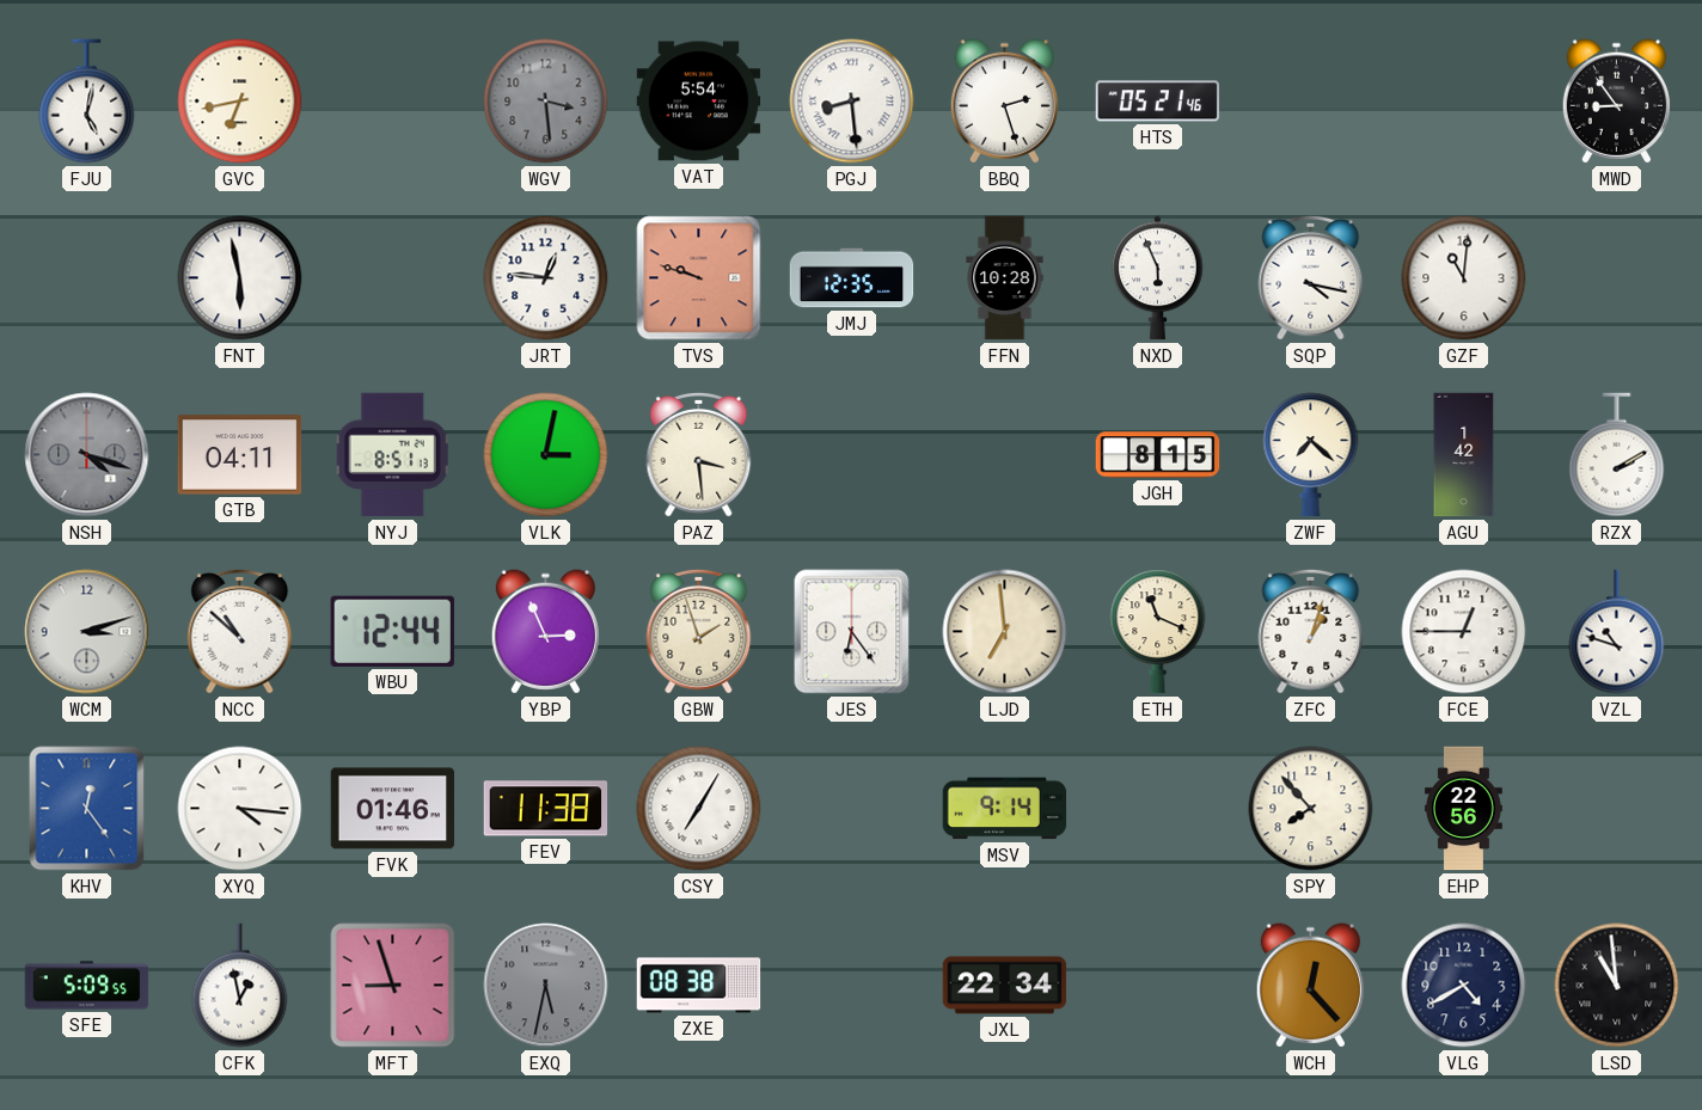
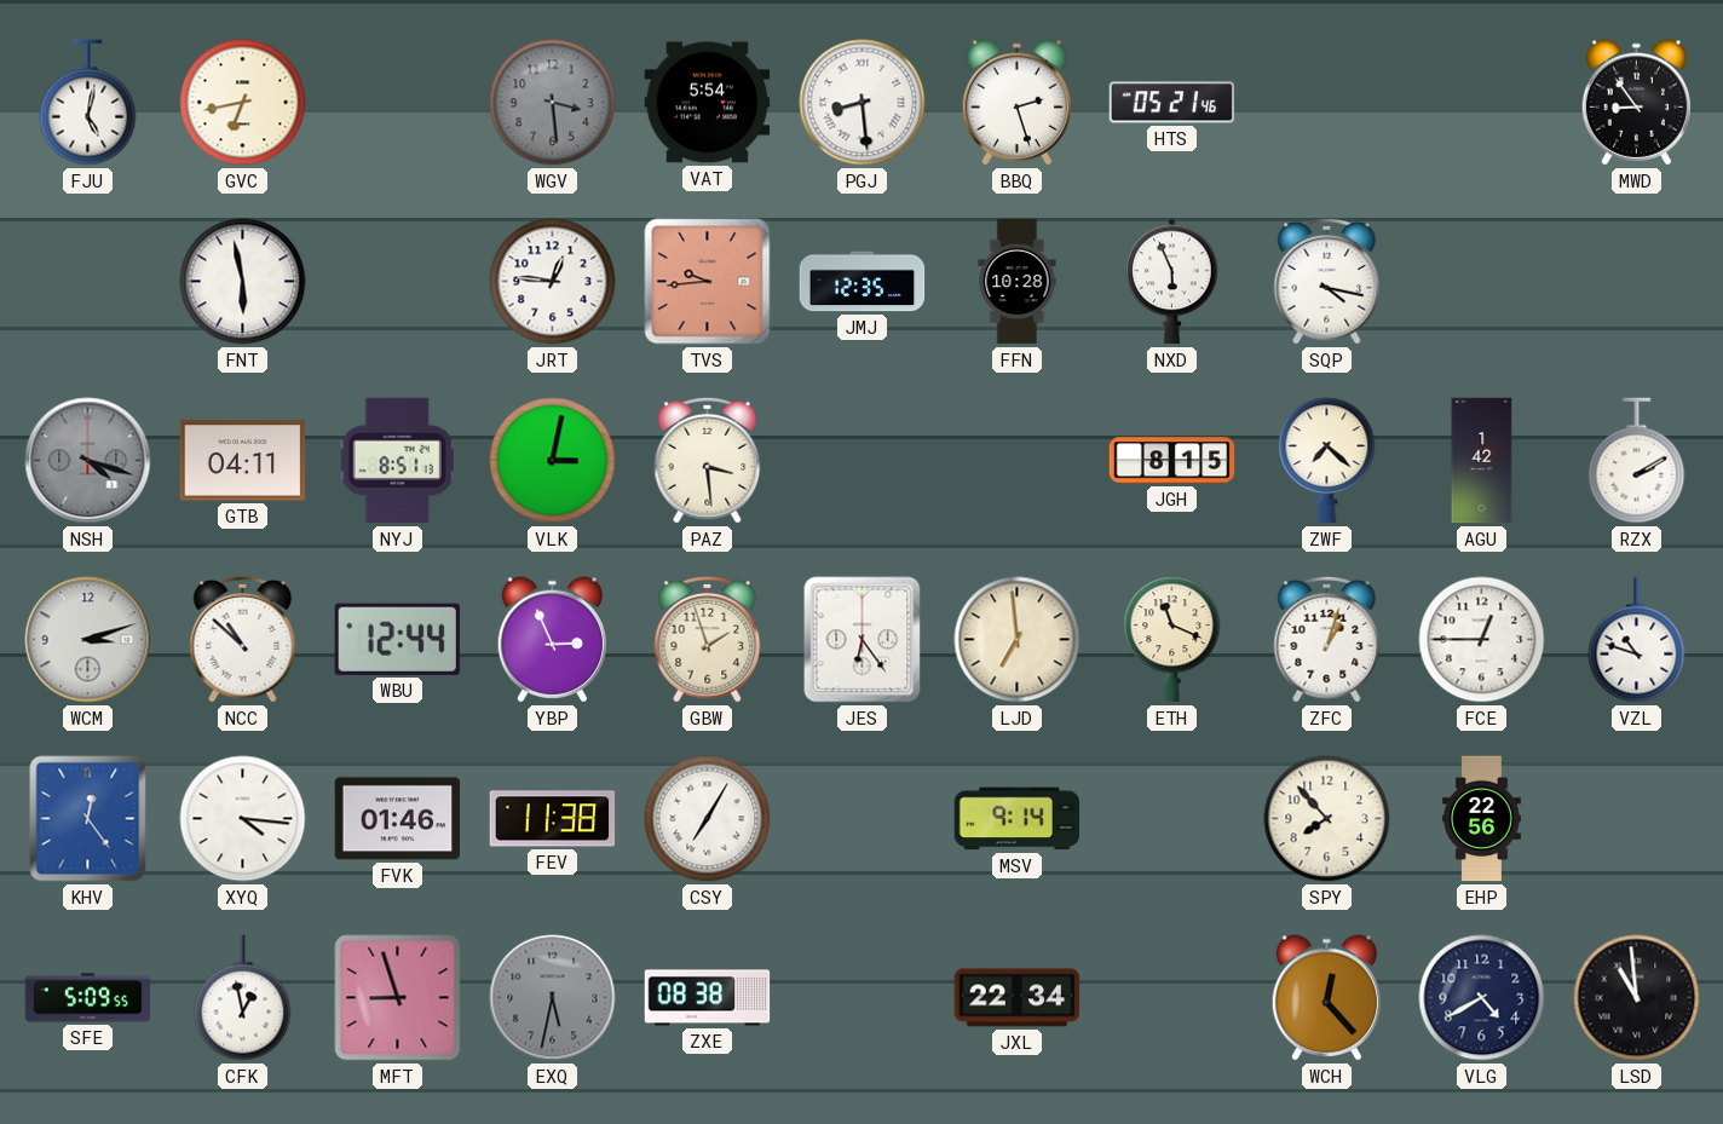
TVS: 9:48 -> 9:44 (708, 282)
GZF: 11:01 -> none (1464, 278)
